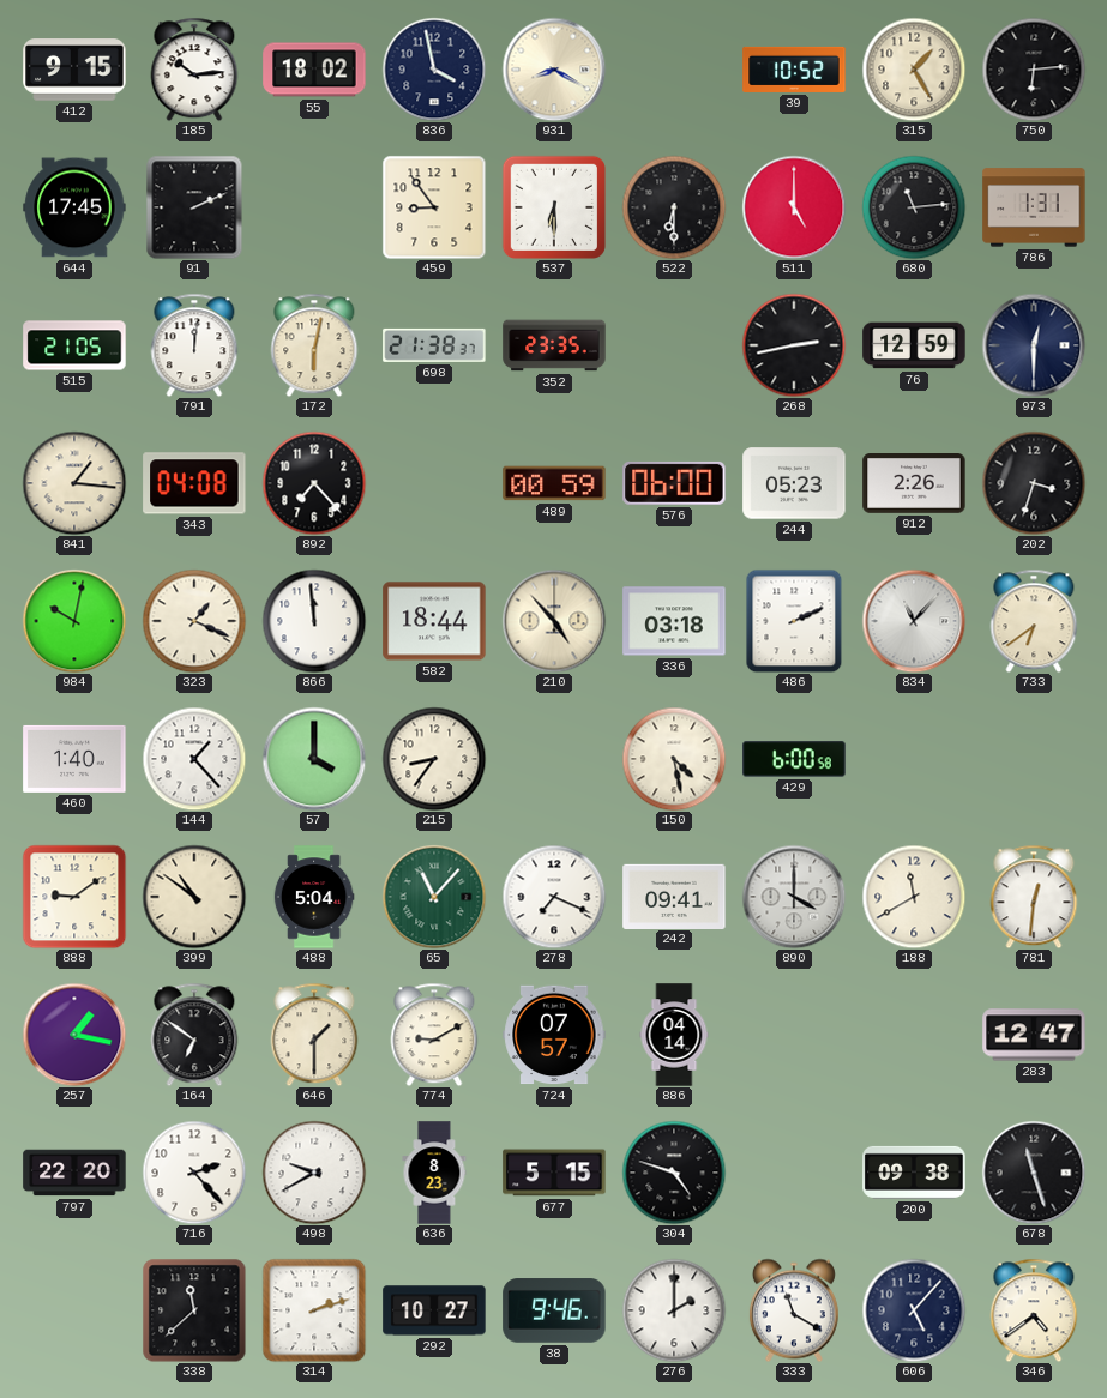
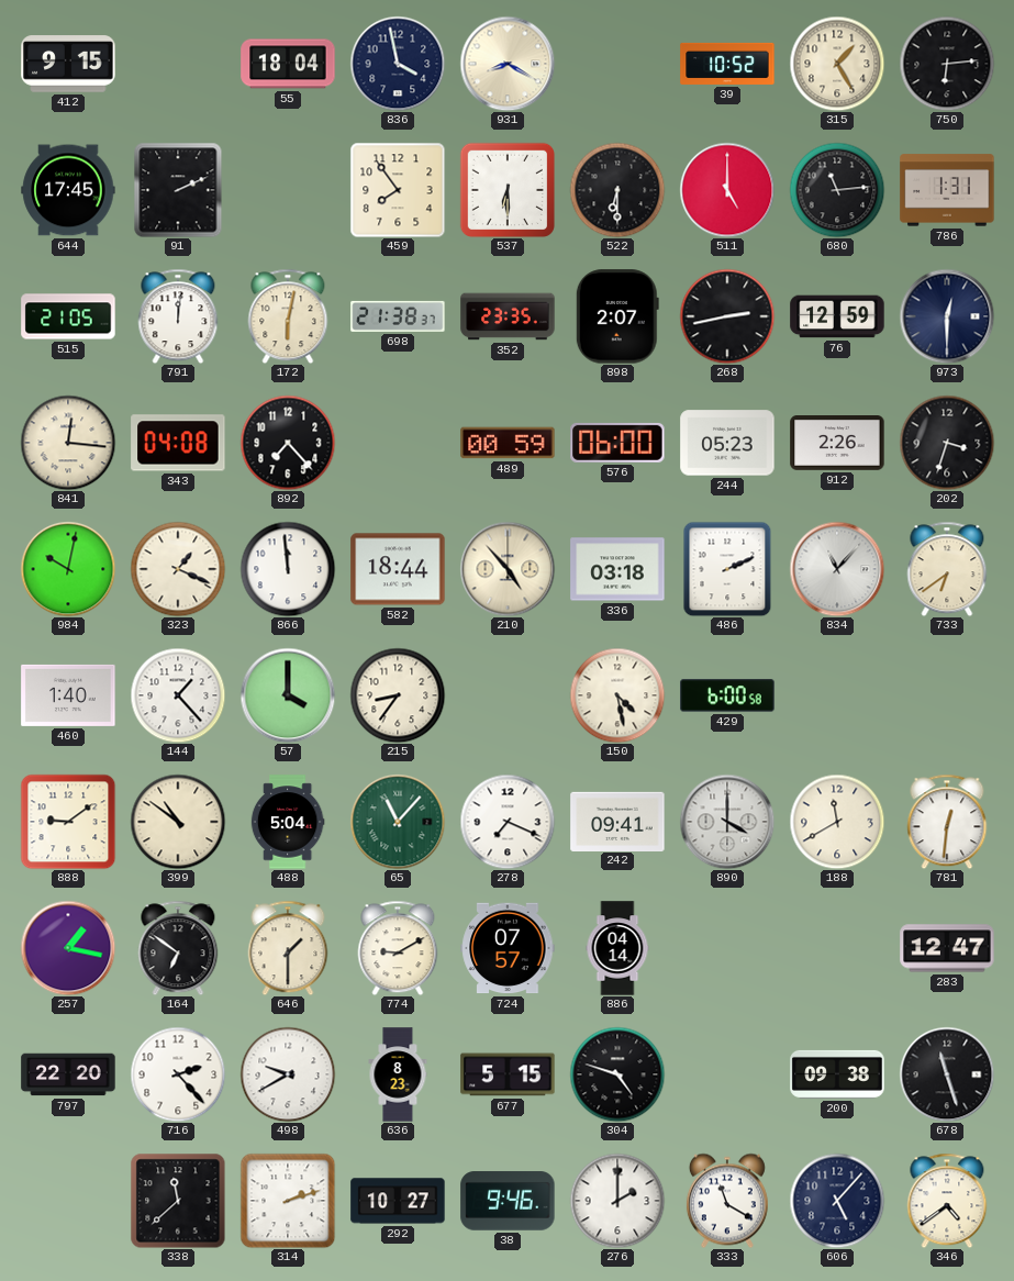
185: 10:14 -> none (194, 70)
55: 18:02 -> 18:04 (288, 64)
459: 8:54 -> 7:54 (398, 190)
898: none -> 2:07 (617, 316)
841: 1:16 -> 12:16 (68, 443)
